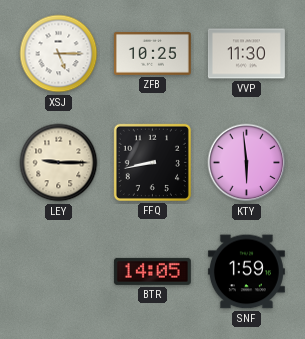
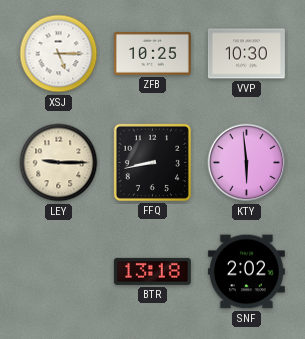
VVP: 11:30 -> 10:30 (246, 54)
BTR: 14:05 -> 13:18 (152, 271)
SNF: 1:59 -> 2:02 (246, 272)
